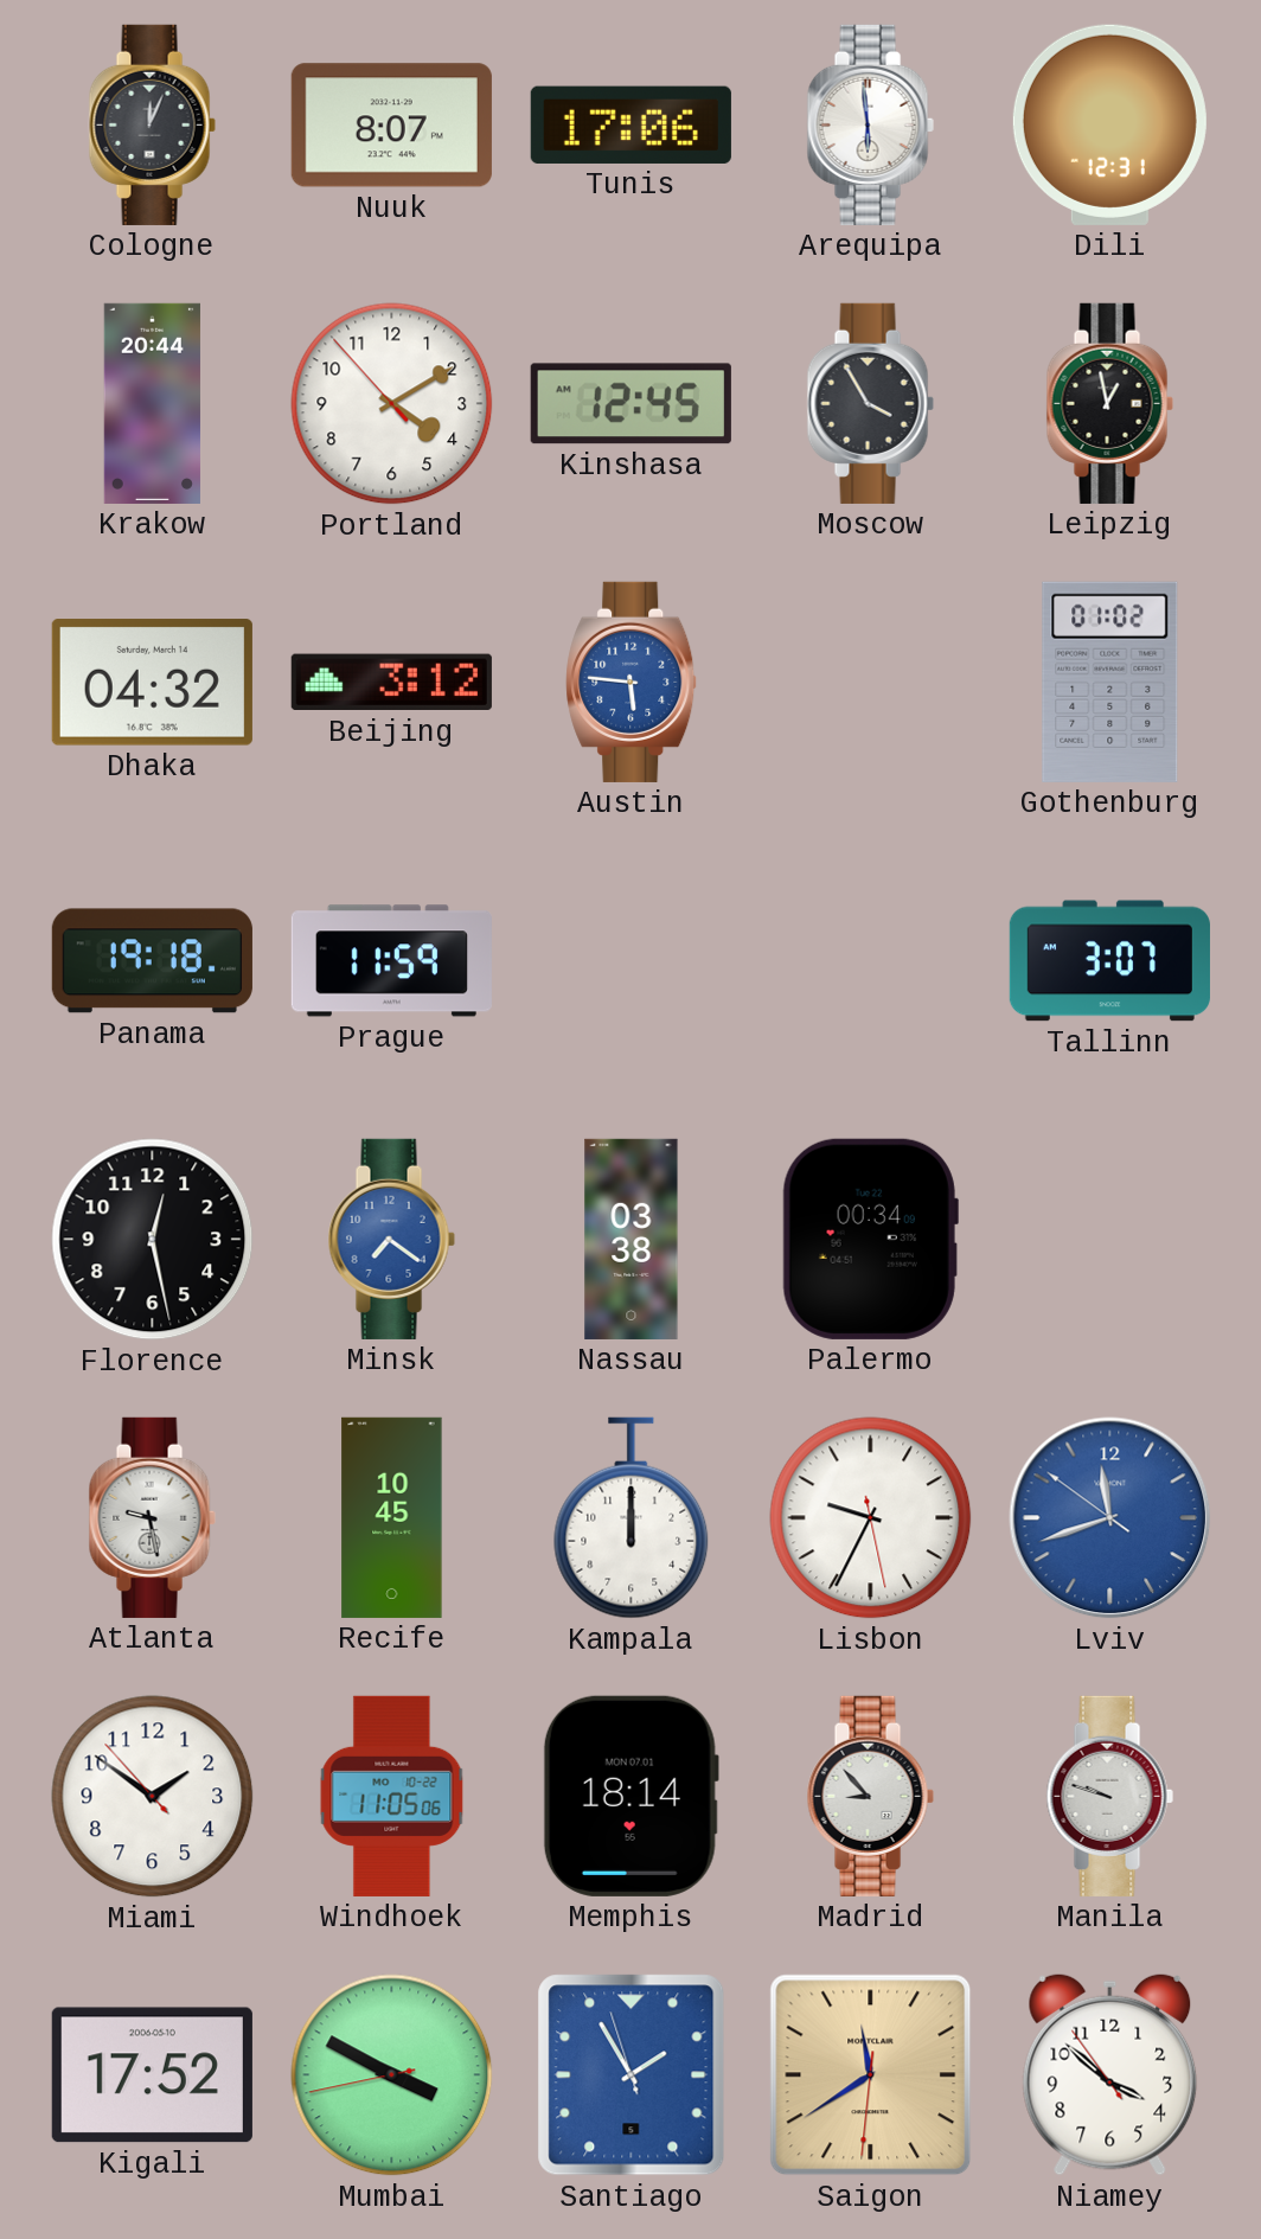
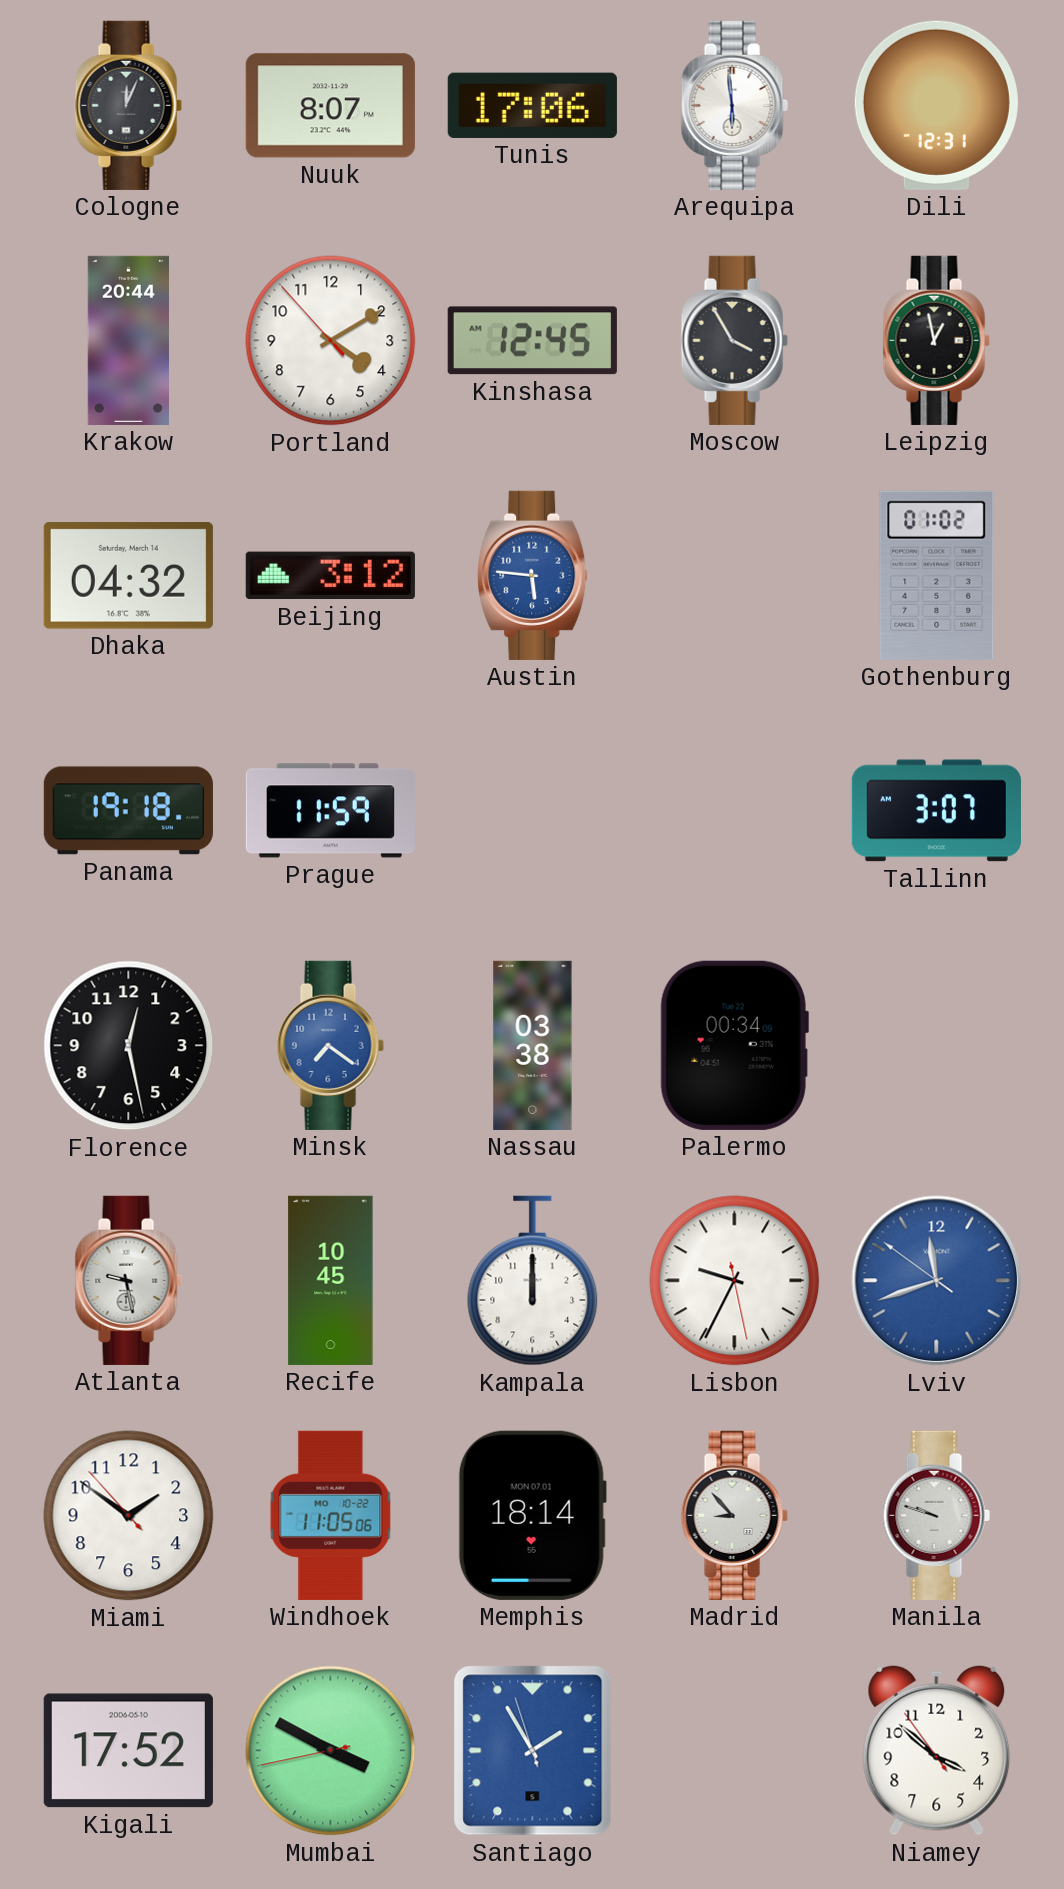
Saigon: 11:39 -> none (871, 2075)
